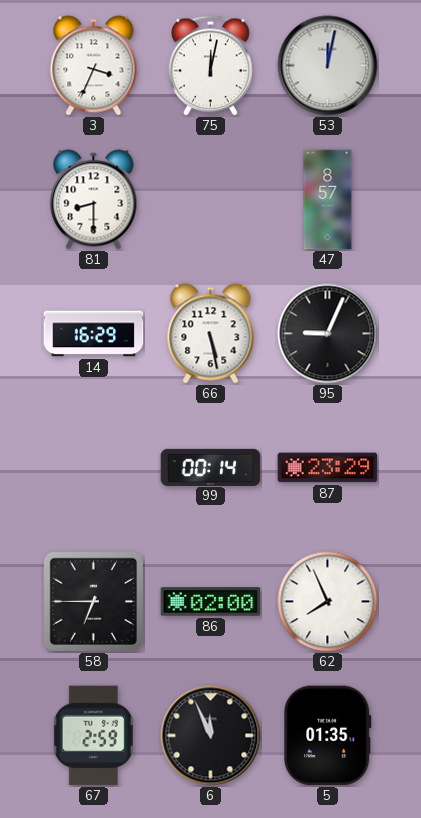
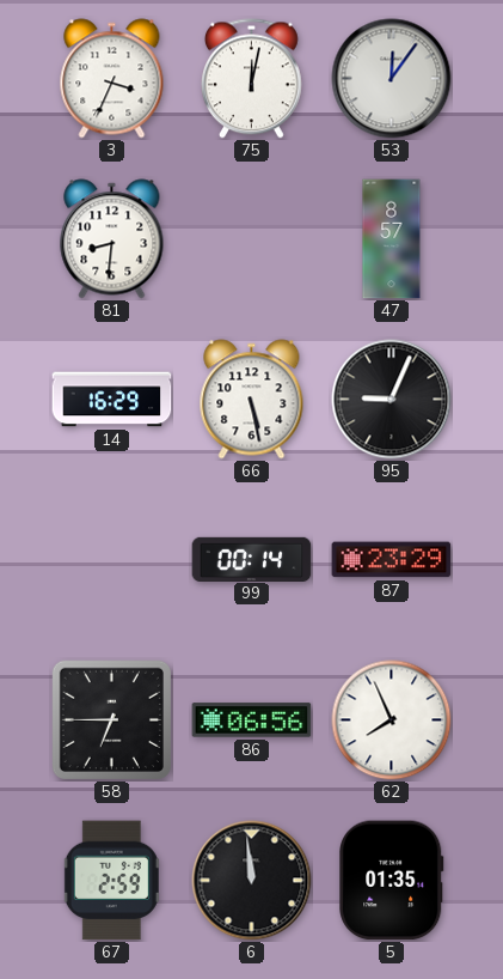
53: 12:02 -> 12:06 (392, 79)
81: 8:30 -> 8:31 (112, 239)
86: 02:00 -> 06:56 (252, 720)
6: 11:56 -> 11:59 (252, 881)
